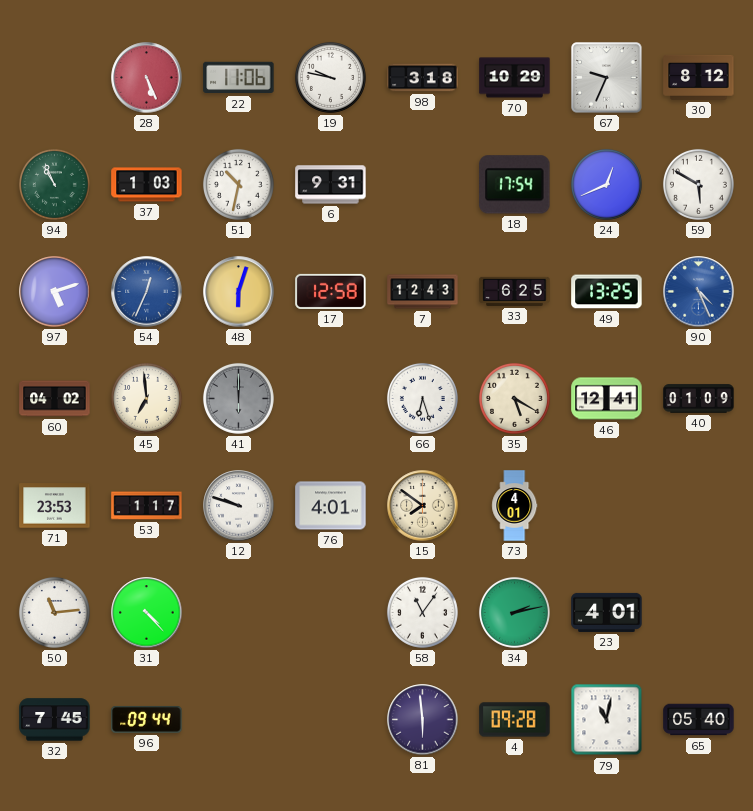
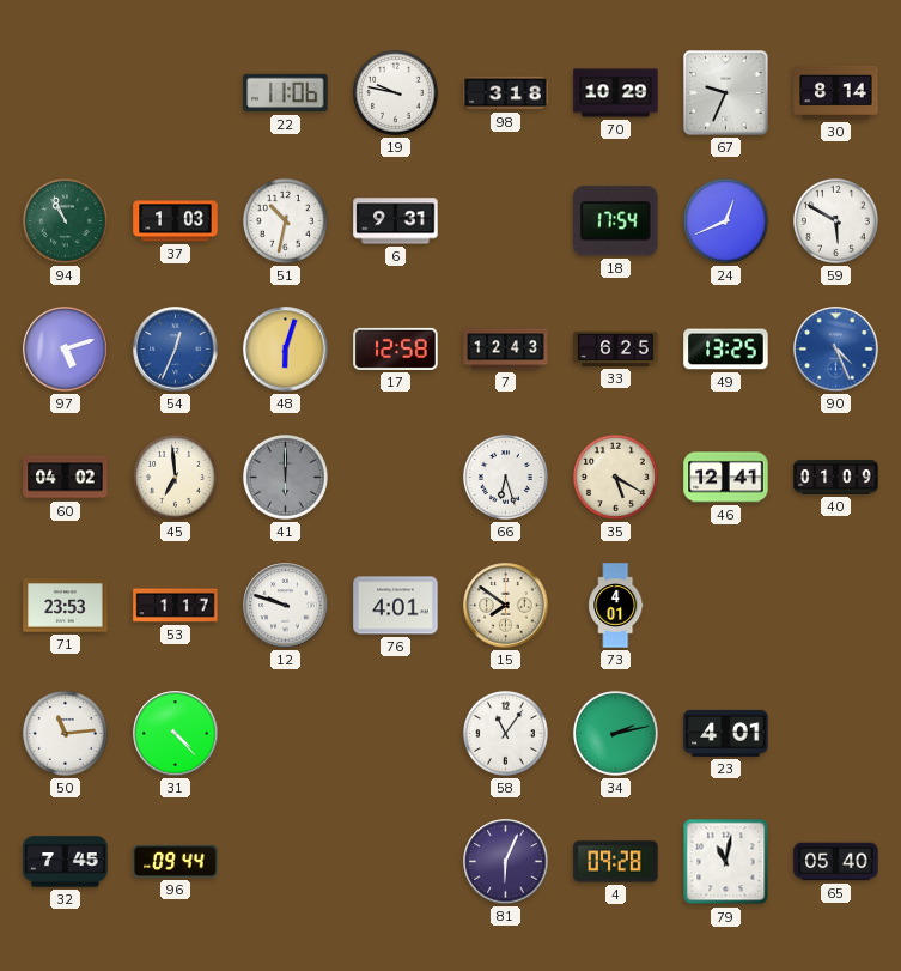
28: 5:26 -> none (147, 78)
30: 8:12 -> 8:14 (836, 92)
81: 5:59 -> 6:04 (506, 862)
